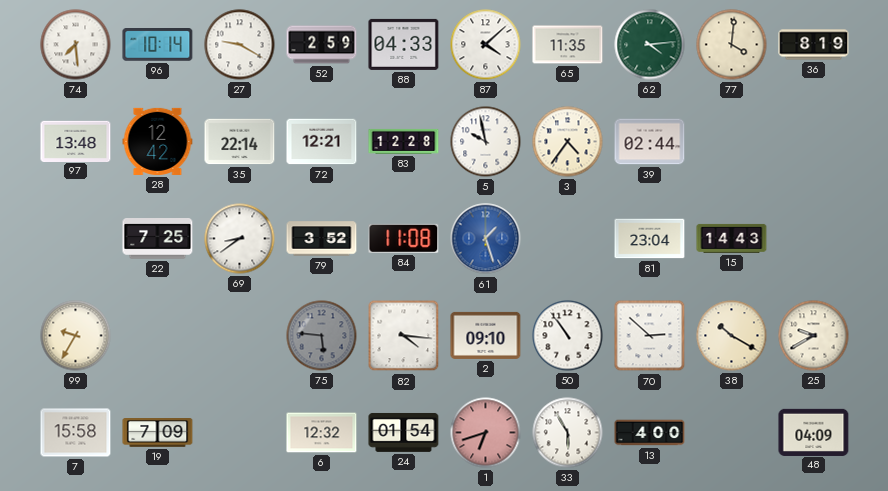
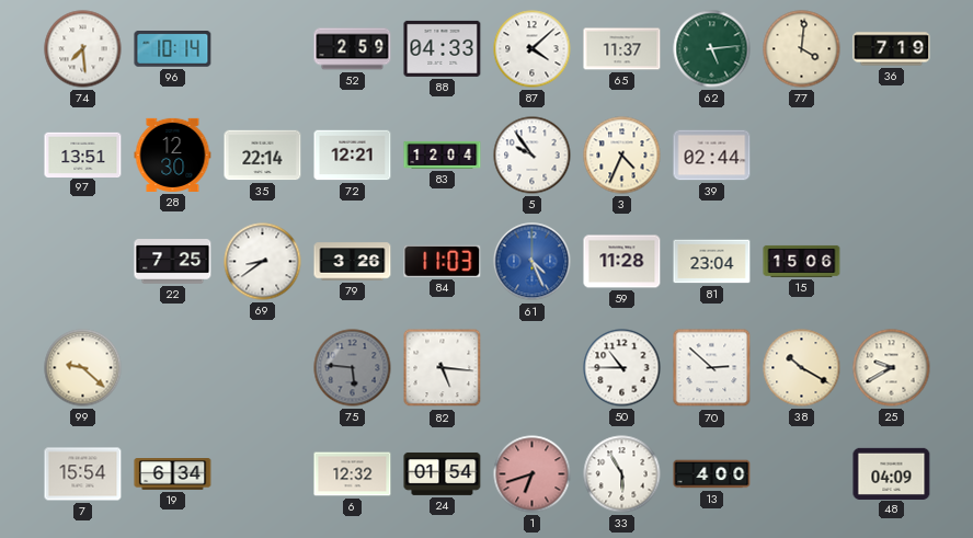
27: 9:20 -> none (240, 45)
65: 11:35 -> 11:37 (622, 49)
62: 4:14 -> 5:14 (712, 49)
36: 8:19 -> 7:19 (892, 49)
97: 13:48 -> 13:51 (83, 154)
28: 12:42 -> 12:30 (173, 154)
83: 12:28 -> 12:04 (443, 154)
5: 9:58 -> 9:54 (533, 156)
3: 4:36 -> 4:34 (622, 156)
79: 3:52 -> 3:26 (353, 262)
84: 11:08 -> 11:03 (443, 261)
61: 1:27 -> 4:26 (533, 262)
59: none -> 11:28 (622, 262)
15: 14:43 -> 15:06 (802, 261)
99: 9:35 -> 9:22 (83, 368)
82: 4:16 -> 5:16 (443, 368)
2: 09:10 -> none (486, 335)
50: 10:54 -> 10:45 (622, 368)
7: 15:58 -> 15:54 (83, 474)
19: 7:09 -> 6:34 (173, 474)
